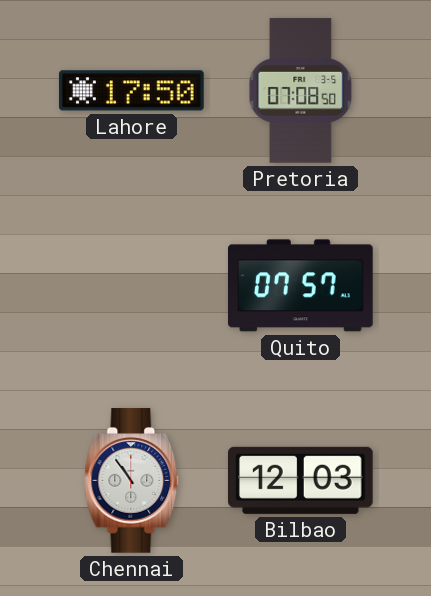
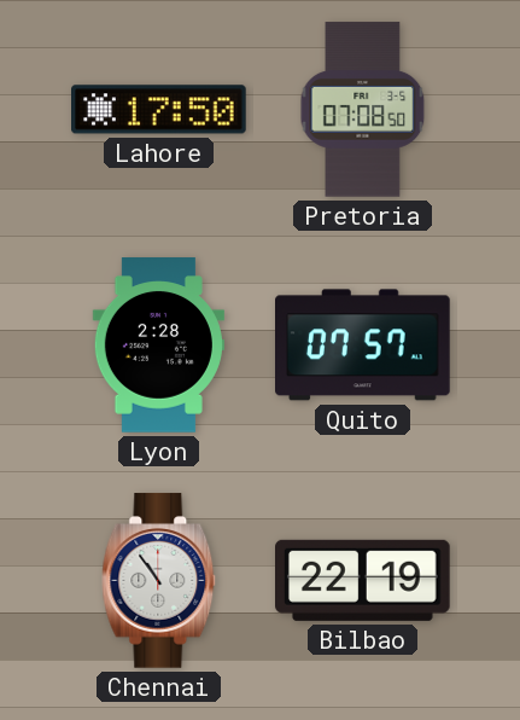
Lyon: none -> 2:28 (158, 346)
Bilbao: 12:03 -> 22:19 (363, 580)
